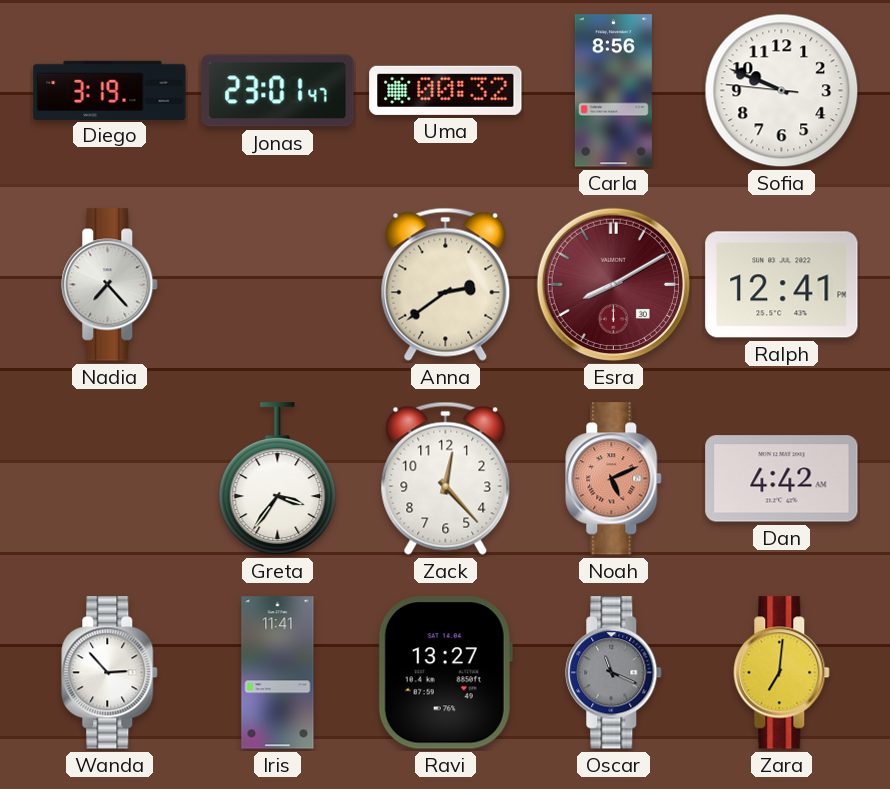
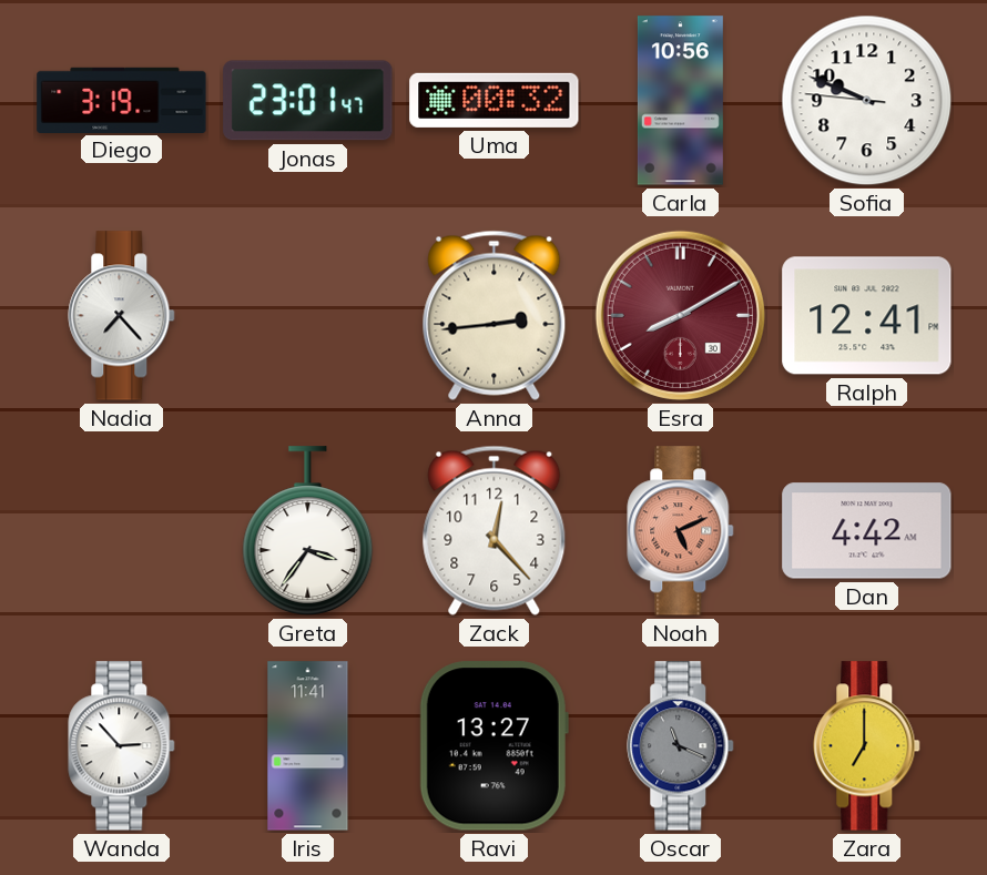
Carla: 8:56 -> 10:56 (680, 101)
Anna: 2:39 -> 2:44 (495, 315)
Zara: 7:01 -> 7:00 (867, 746)
